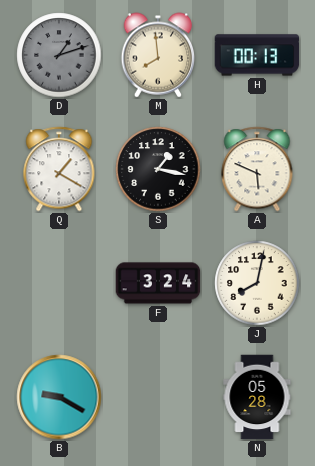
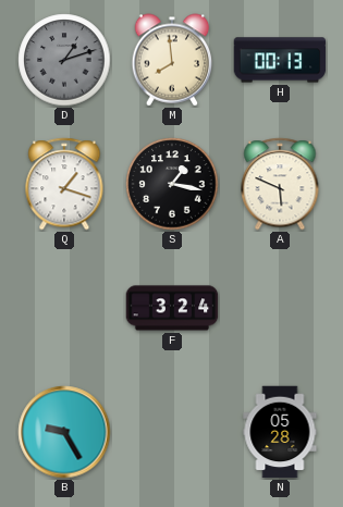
Q: 1:20 -> 1:18 (64, 184)
J: 8:02 -> none (257, 283)
B: 9:20 -> 9:25 (64, 432)
